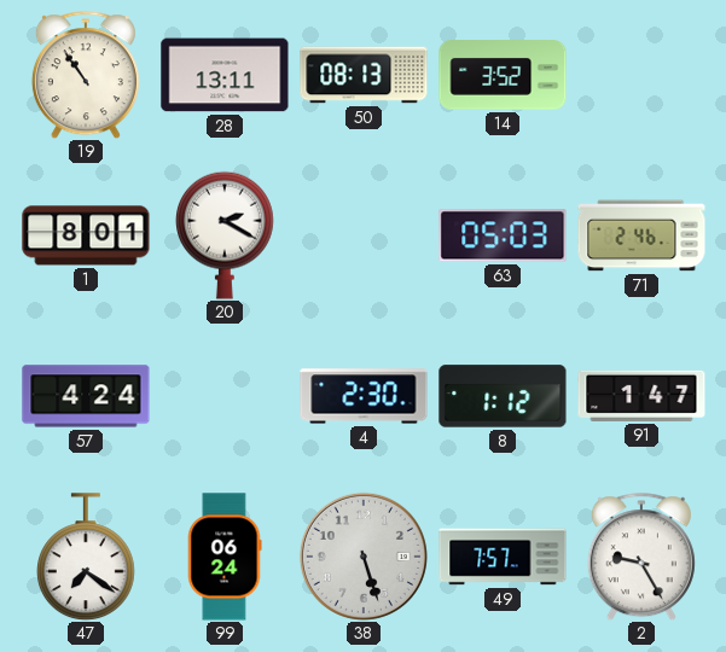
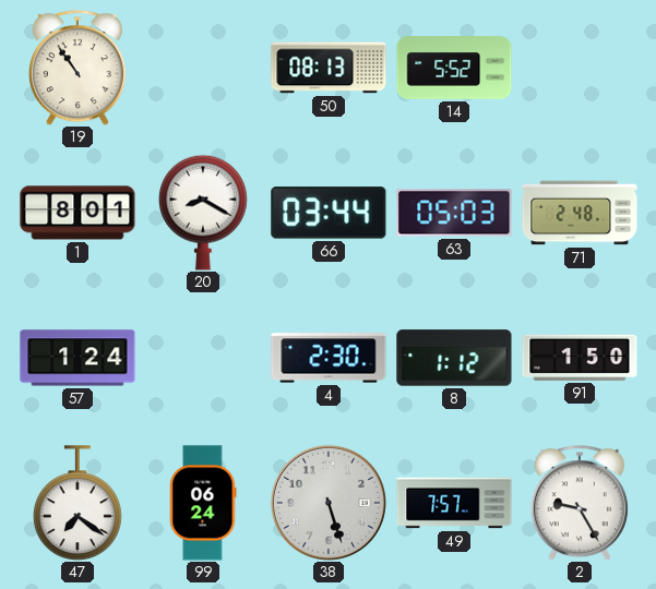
28: 13:11 -> none (225, 75)
14: 3:52 -> 5:52 (454, 68)
20: 2:20 -> 8:20 (204, 213)
66: none -> 03:44 (329, 213)
71: 2:46 -> 2:48 (580, 213)
57: 4:24 -> 1:24 (77, 358)
91: 1:47 -> 1:50 (580, 358)
